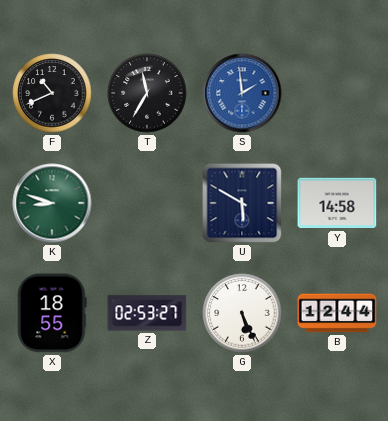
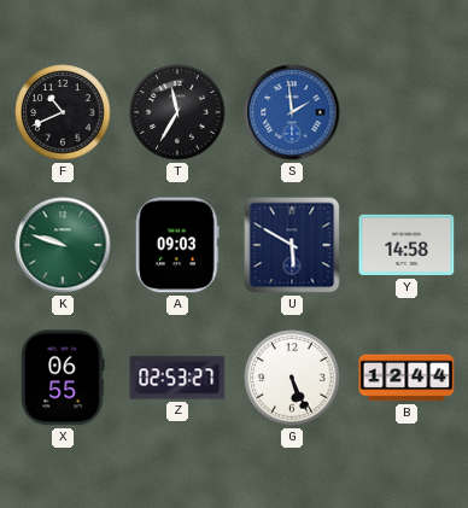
K: 8:48 -> 9:48 (63, 245)
A: none -> 09:03 (177, 245)
X: 18:55 -> 06:55 (63, 378)
